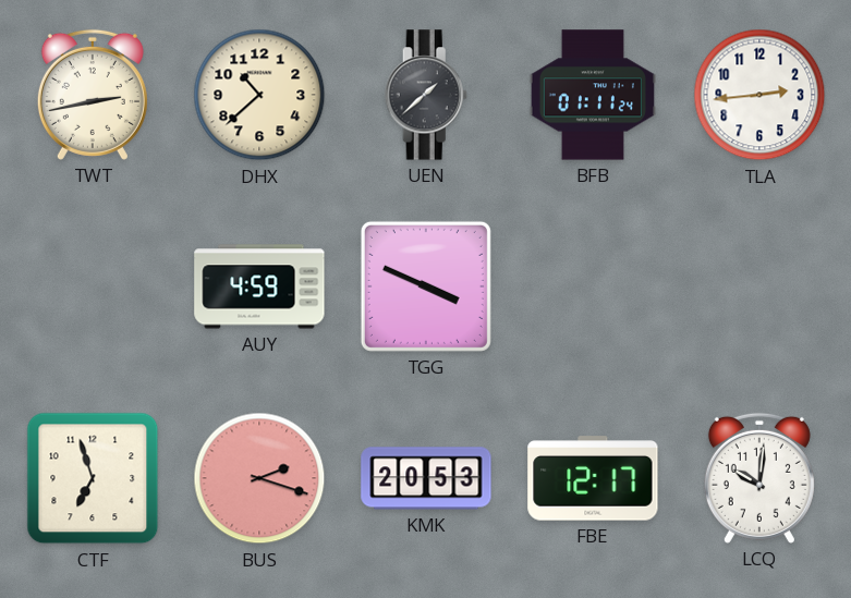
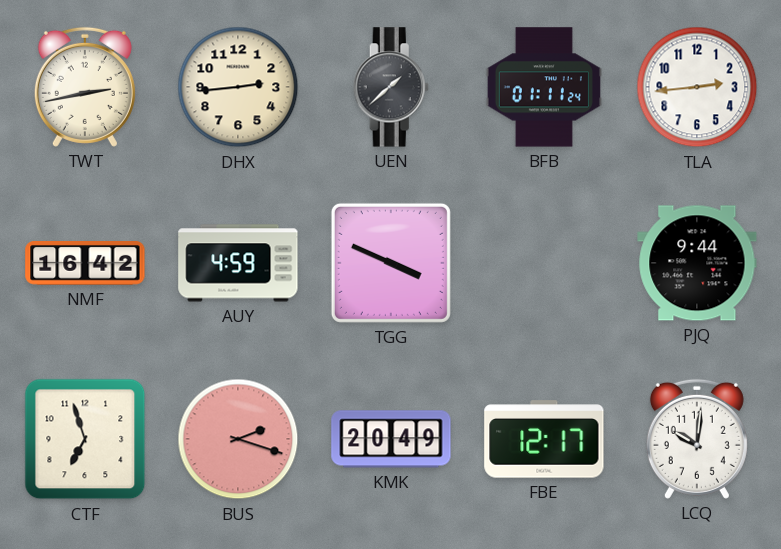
DHX: 10:38 -> 2:44 (238, 87)
NMF: none -> 16:42 (85, 264)
PJQ: none -> 9:44 (697, 263)
KMK: 20:53 -> 20:49 (391, 439)
